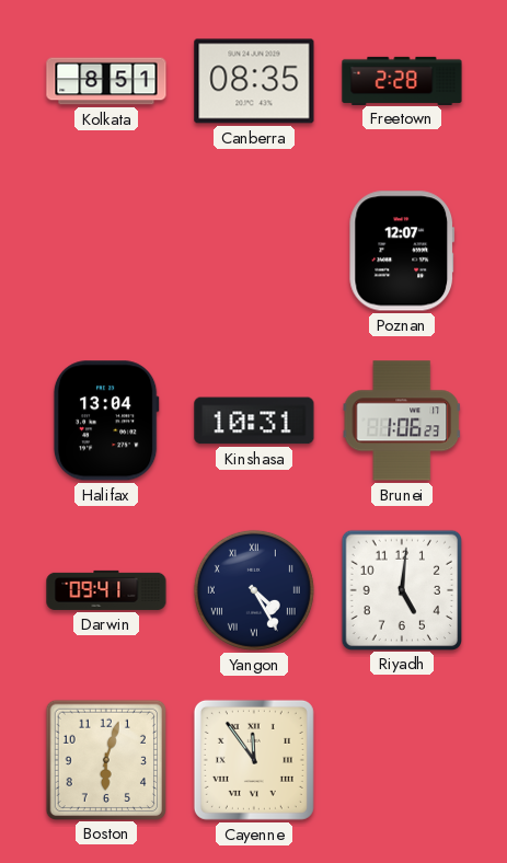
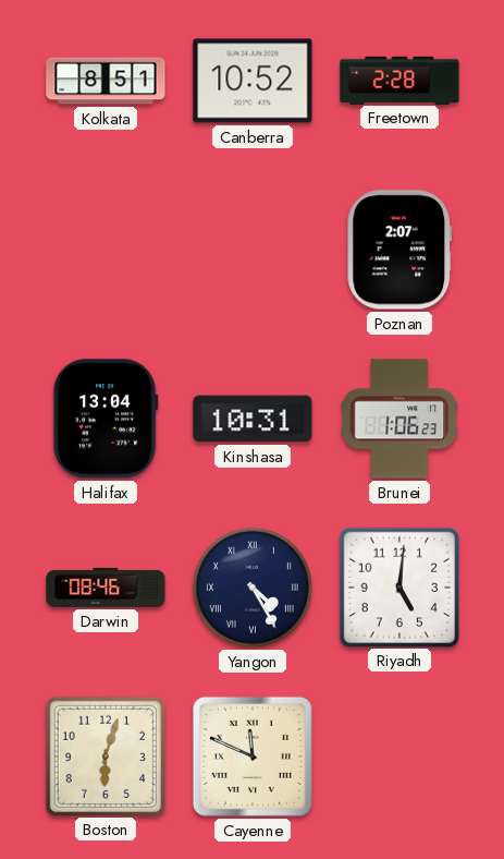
Canberra: 08:35 -> 10:52 (253, 81)
Poznan: 12:07 -> 2:07 (399, 250)
Darwin: 09:41 -> 08:46 (106, 588)
Cayenne: 11:54 -> 11:49 (253, 757)
